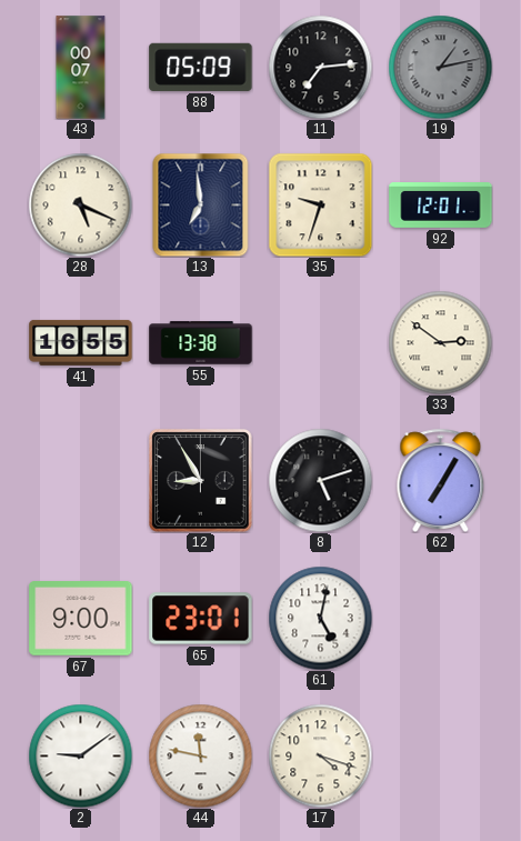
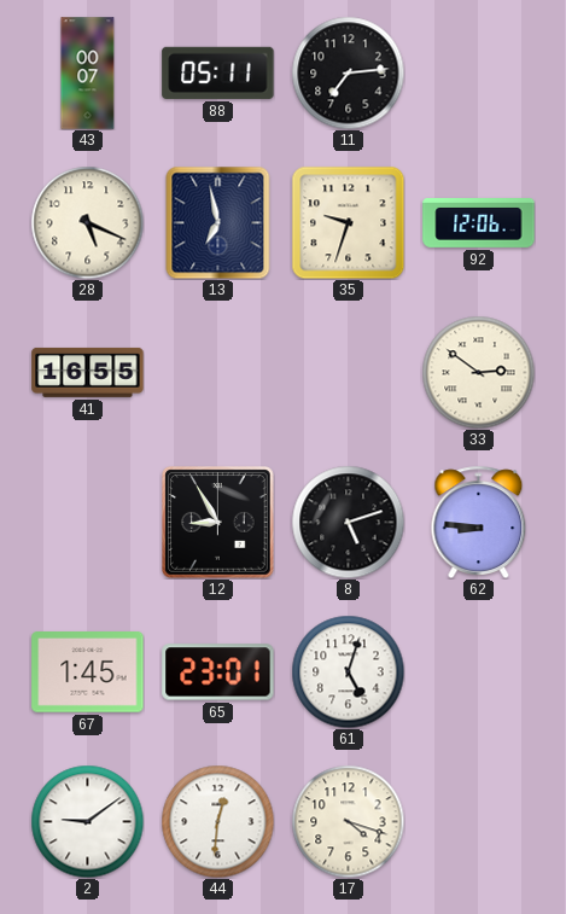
88: 05:09 -> 05:11 (218, 72)
19: 1:13 -> none (440, 67)
13: 6:59 -> 6:58 (218, 222)
92: 12:01 -> 12:06 (479, 223)
55: 13:38 -> none (201, 343)
62: 7:05 -> 8:46 (479, 522)
67: 9:00 -> 1:45 (88, 673)
61: 5:02 -> 5:03 (348, 671)
44: 11:47 -> 12:31 (217, 821)
